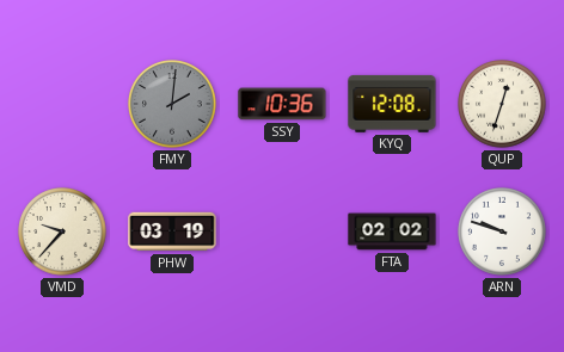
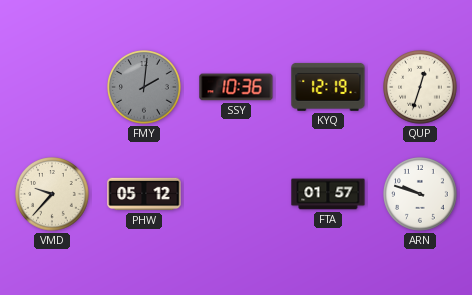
KYQ: 12:08 -> 12:19 (328, 87)
PHW: 03:19 -> 05:12 (144, 194)
FTA: 02:02 -> 01:57 (328, 194)
